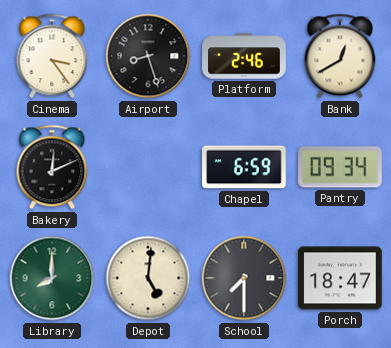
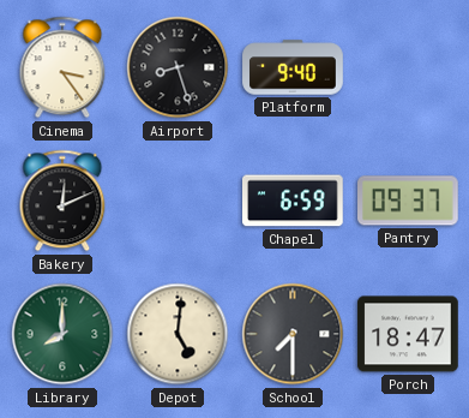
Platform: 2:46 -> 9:40 (293, 67)
Bank: 12:40 -> none (340, 56)
Pantry: 09:34 -> 09:37 (409, 201)
